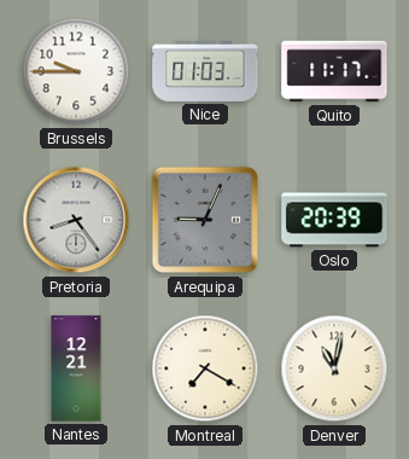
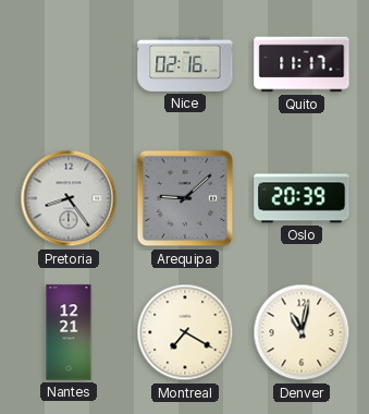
Brussels: 9:45 -> none (76, 71)
Nice: 01:03 -> 02:16 (185, 64)
Arequipa: 9:04 -> 9:08 (185, 198)
